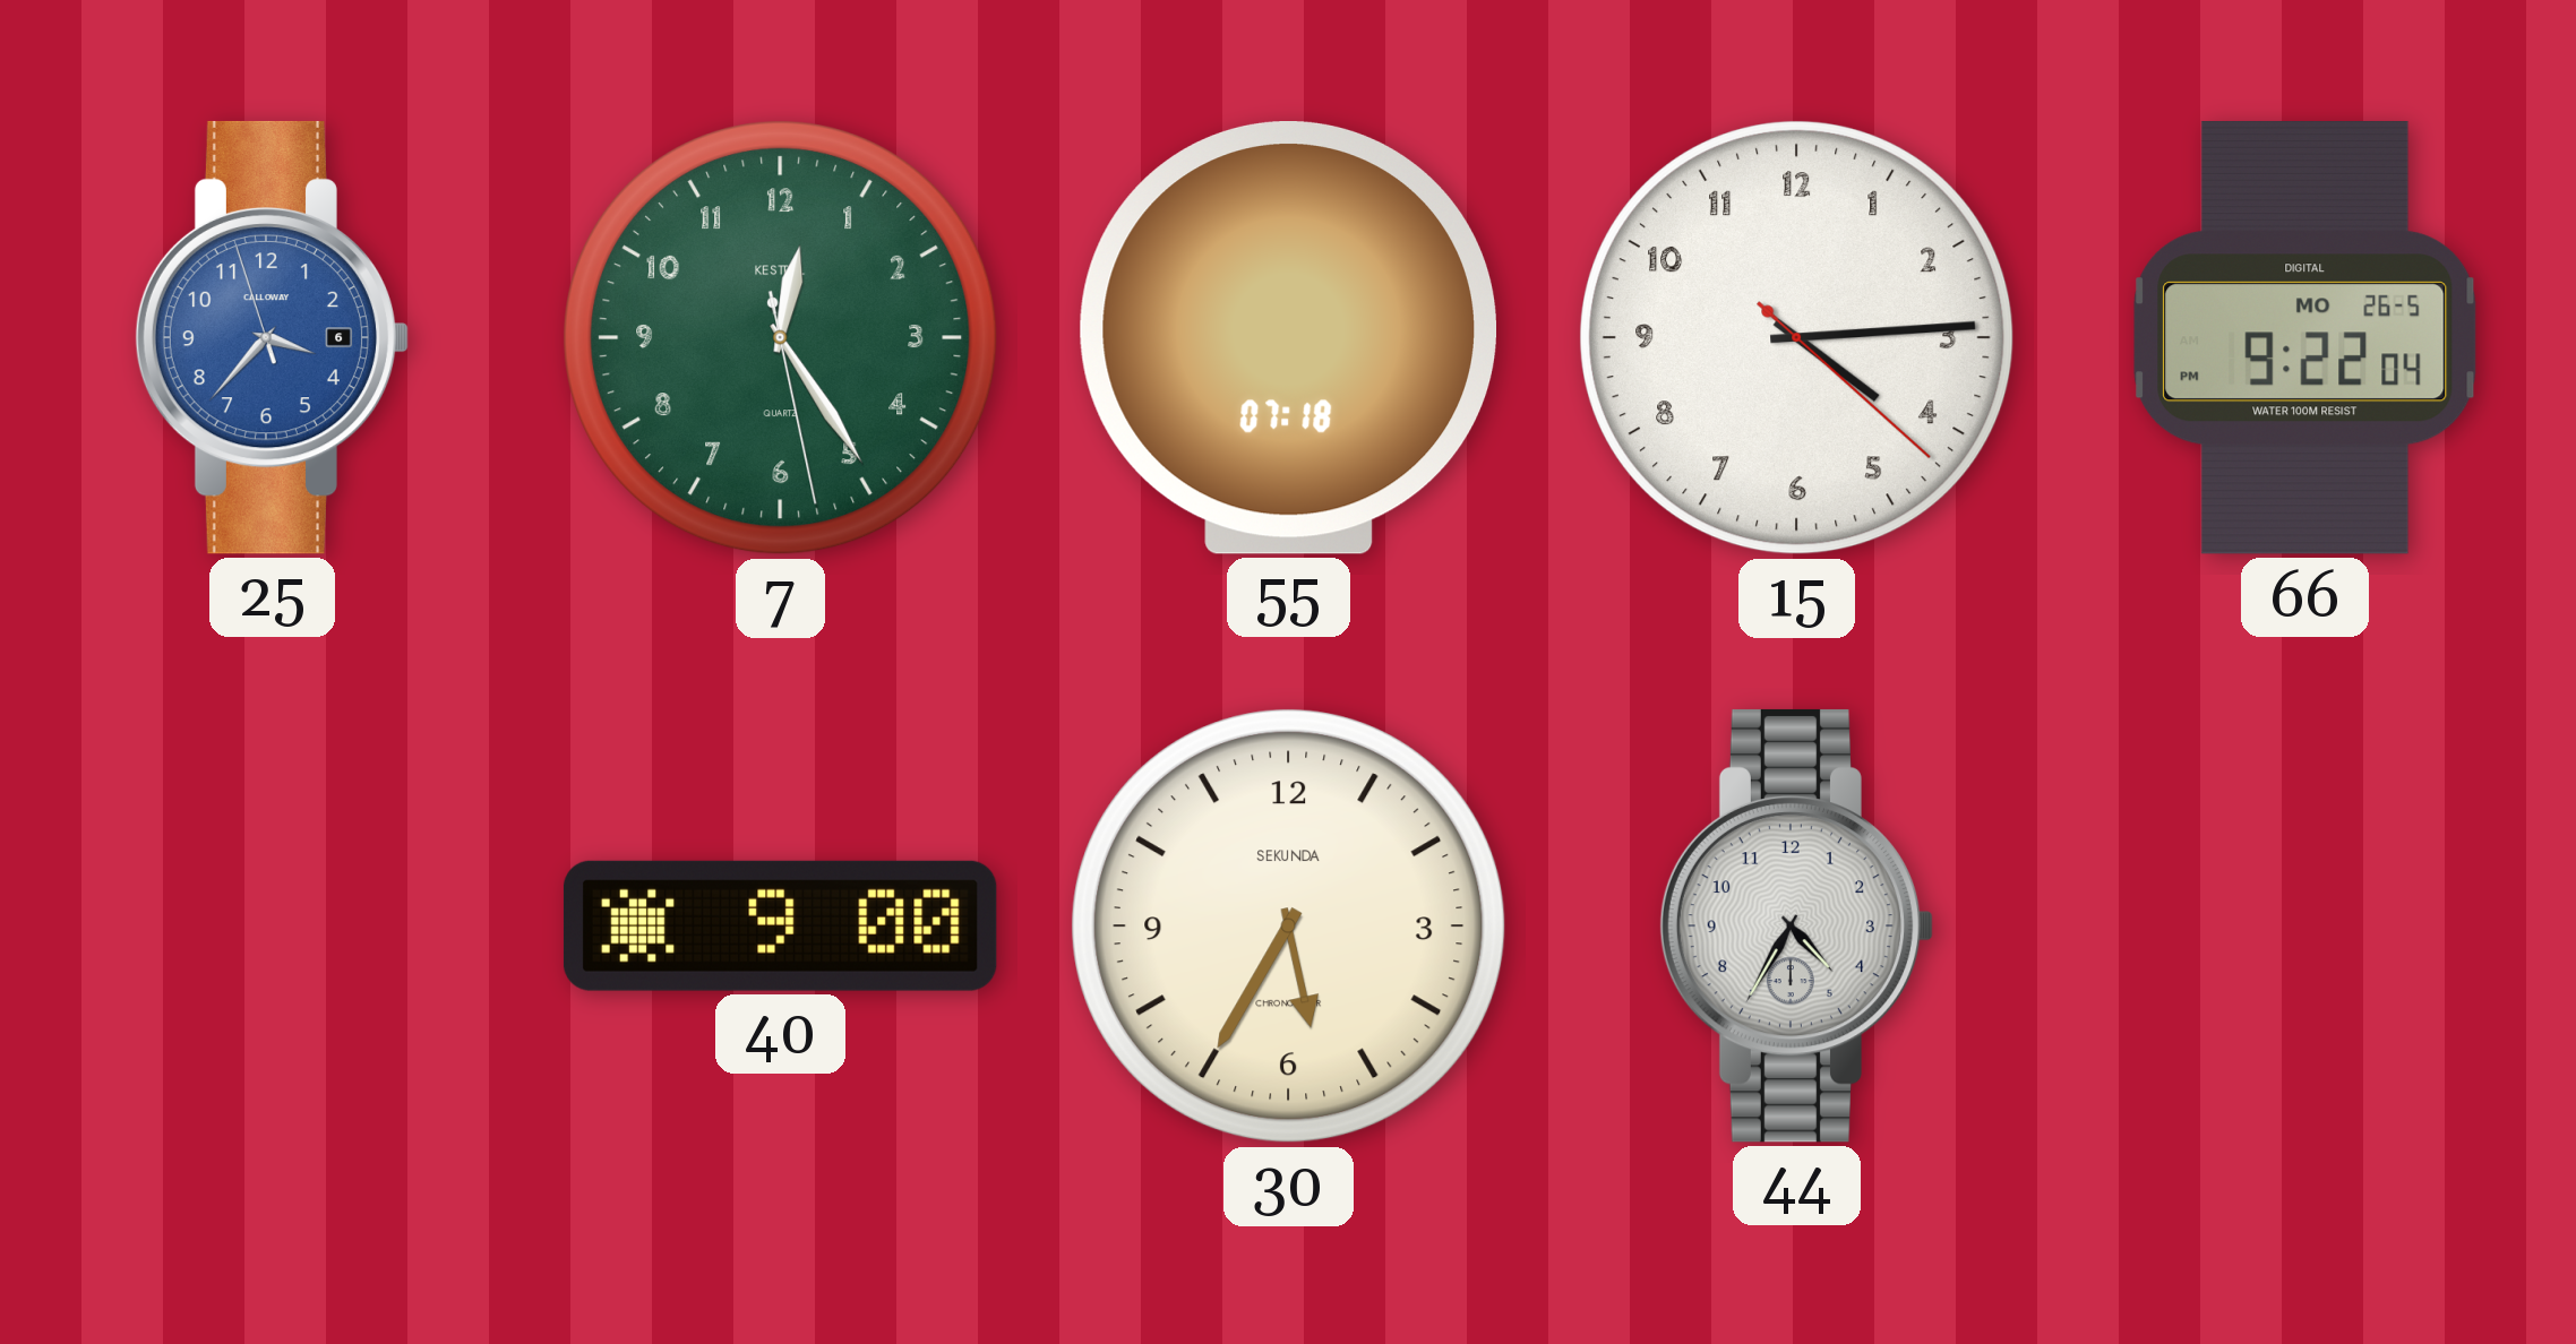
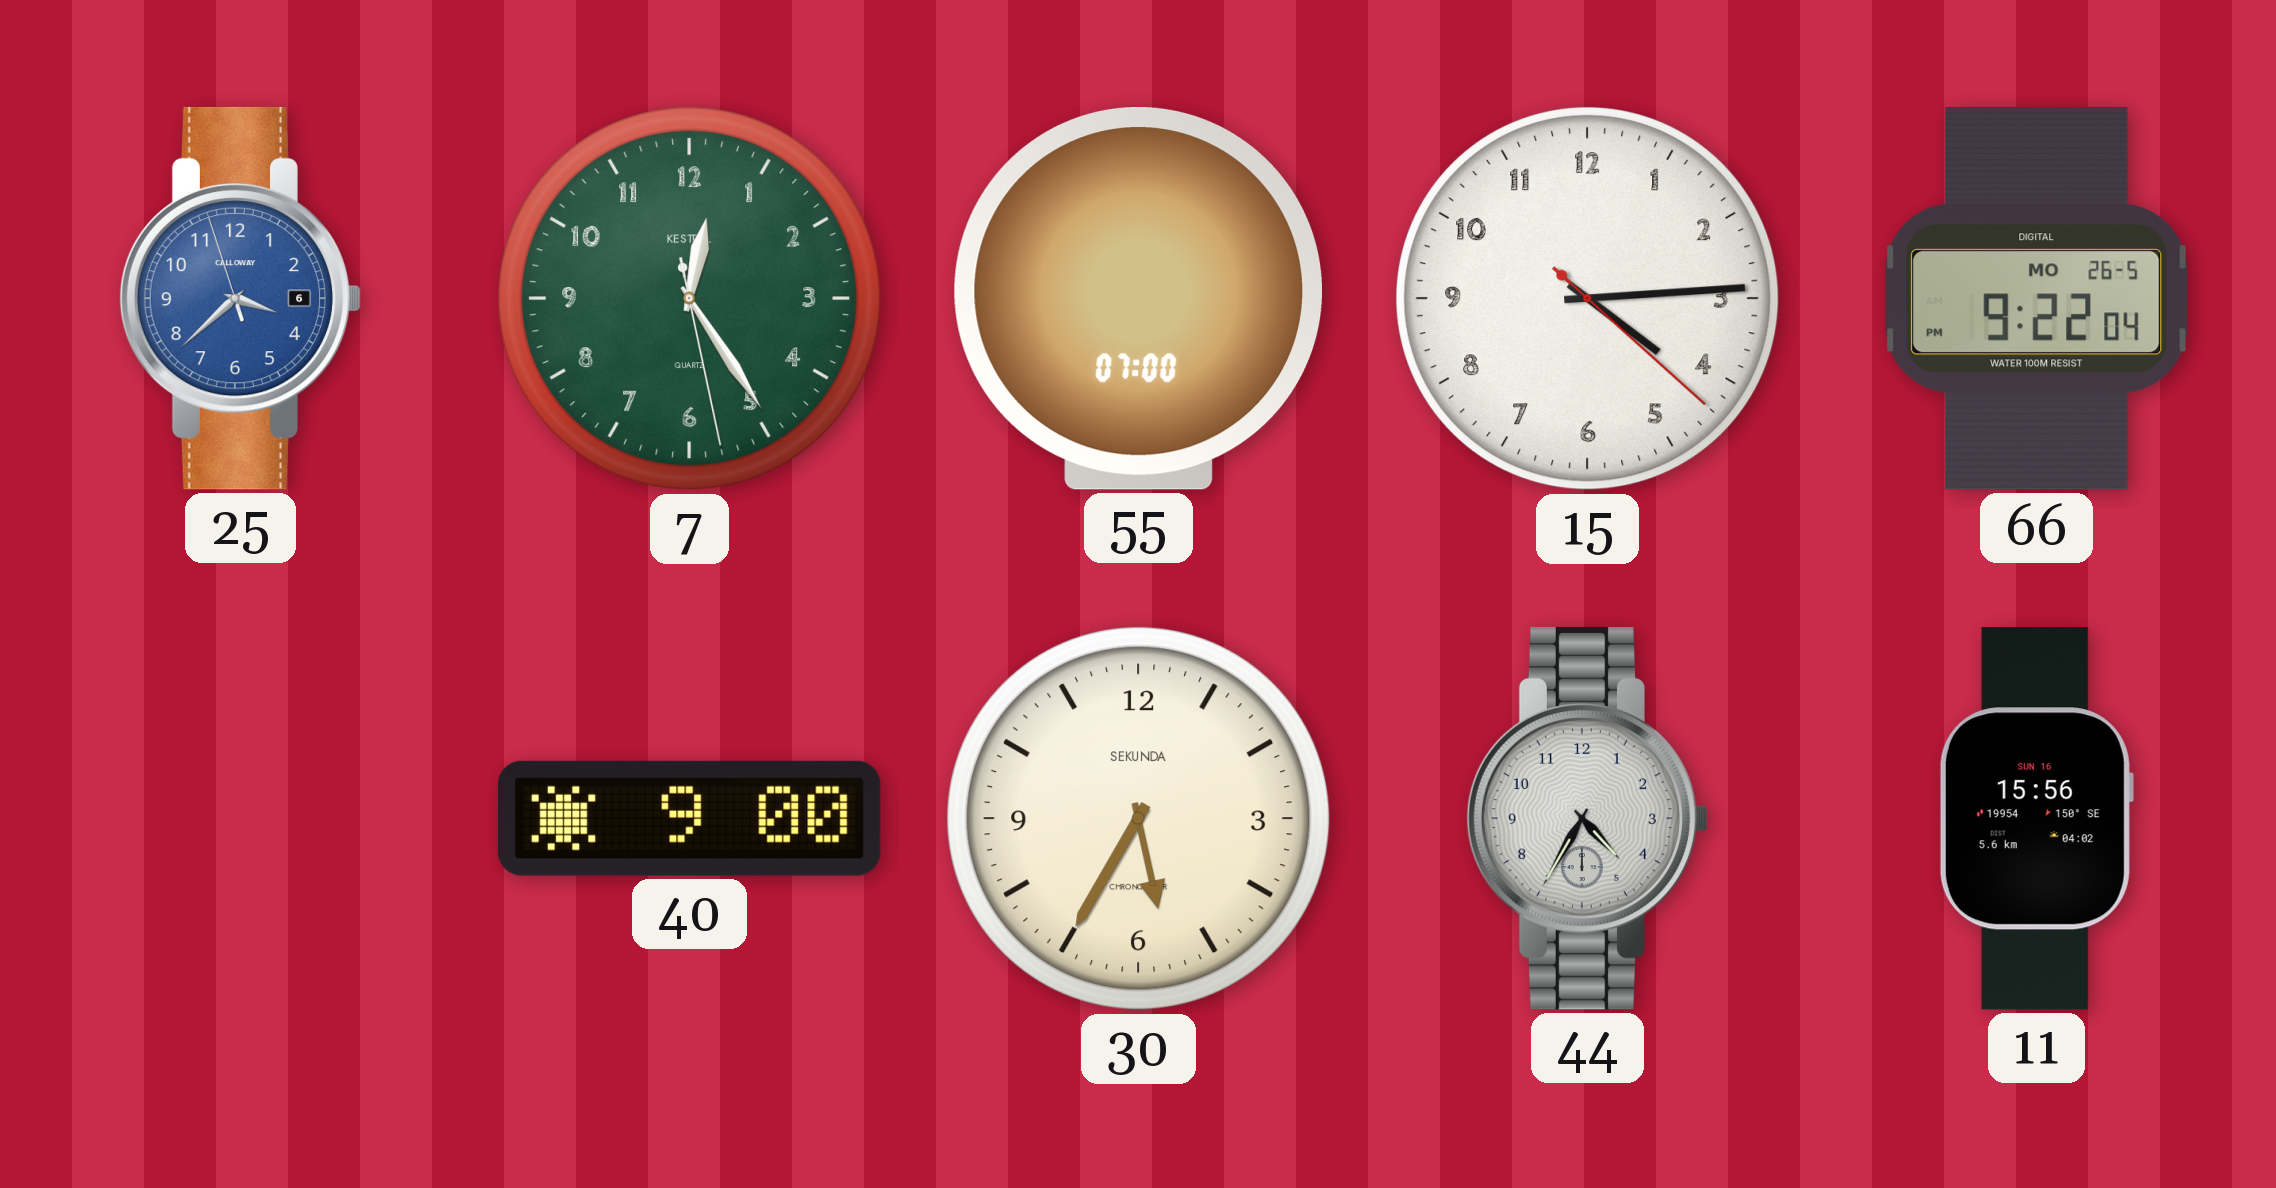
25: 3:36 -> 3:37 (240, 298)
55: 07:18 -> 07:00 (1138, 299)
11: none -> 15:56 (2036, 819)
